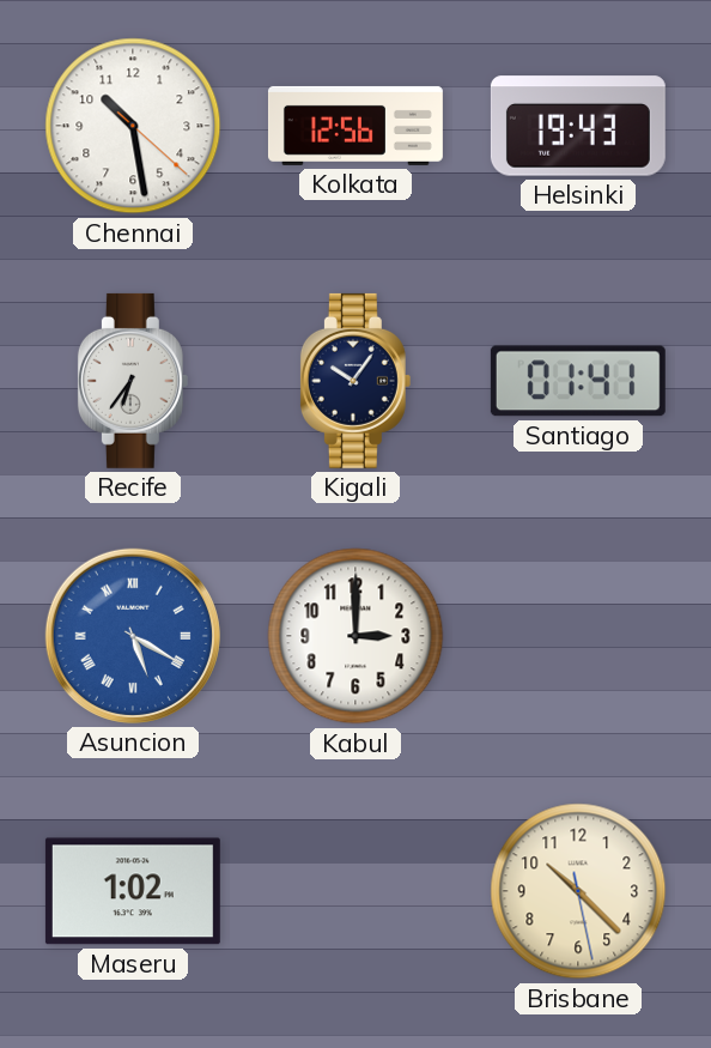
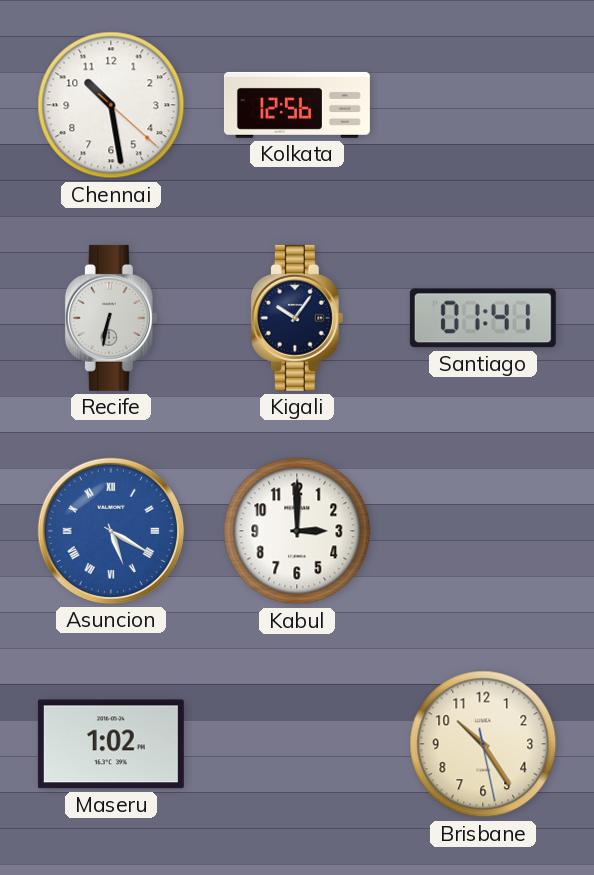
Helsinki: 19:43 -> none (578, 126)
Recife: 6:36 -> 6:32 (111, 318)
Brisbane: 10:22 -> 10:24 (483, 744)
